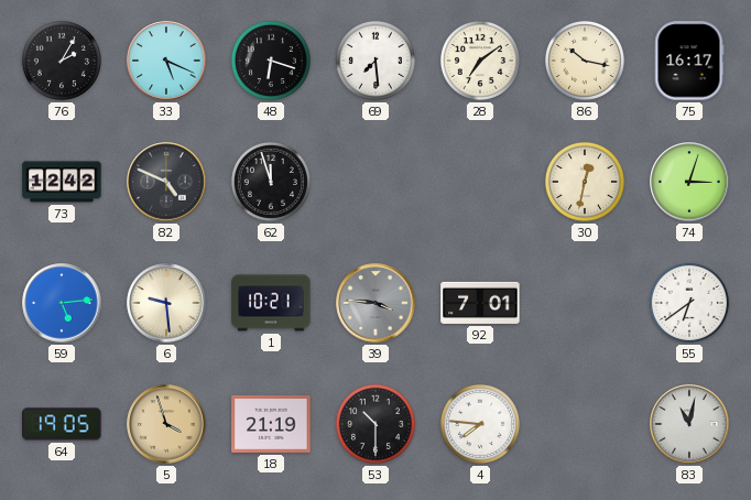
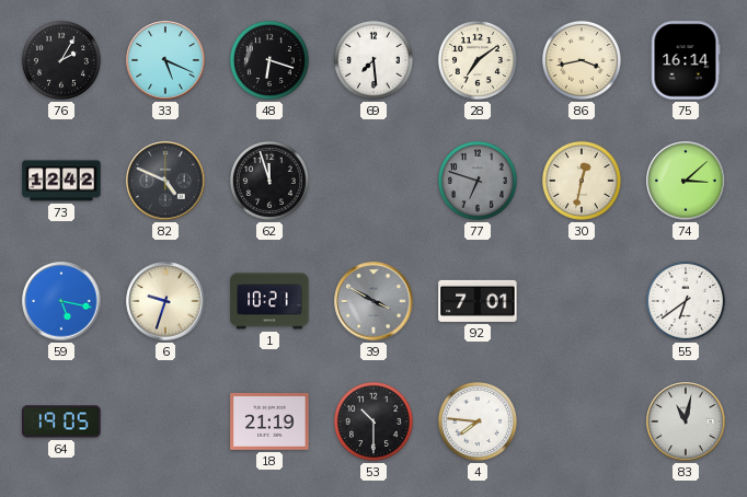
86: 10:17 -> 3:43 (582, 60)
75: 16:17 -> 16:14 (686, 60)
77: none -> 6:48 (478, 181)
74: 3:03 -> 3:08 (686, 181)
59: 5:14 -> 5:17 (61, 301)
6: 9:29 -> 9:33 (165, 301)
39: 3:46 -> 3:50 (373, 301)
5: 3:57 -> none (166, 424)
